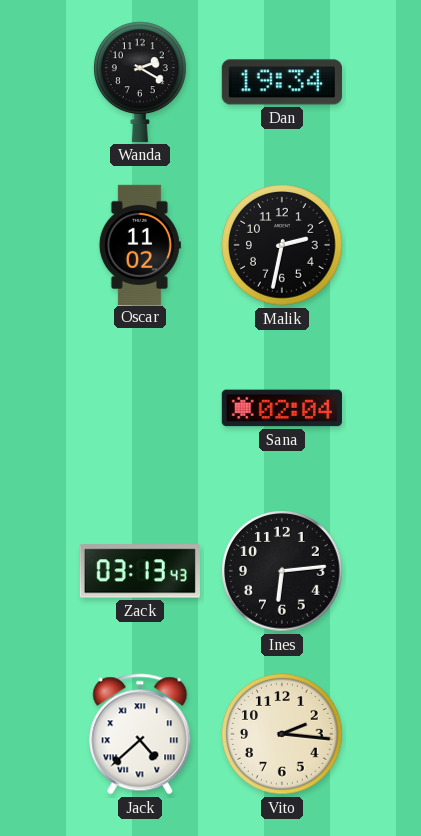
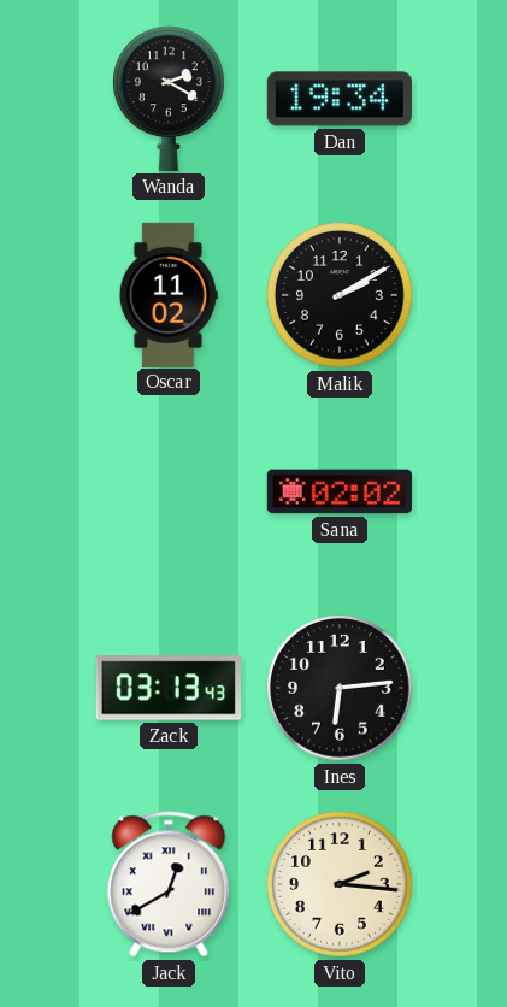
Malik: 2:32 -> 2:10 (340, 295)
Sana: 02:04 -> 02:02 (340, 491)
Jack: 4:38 -> 12:40 (169, 884)
